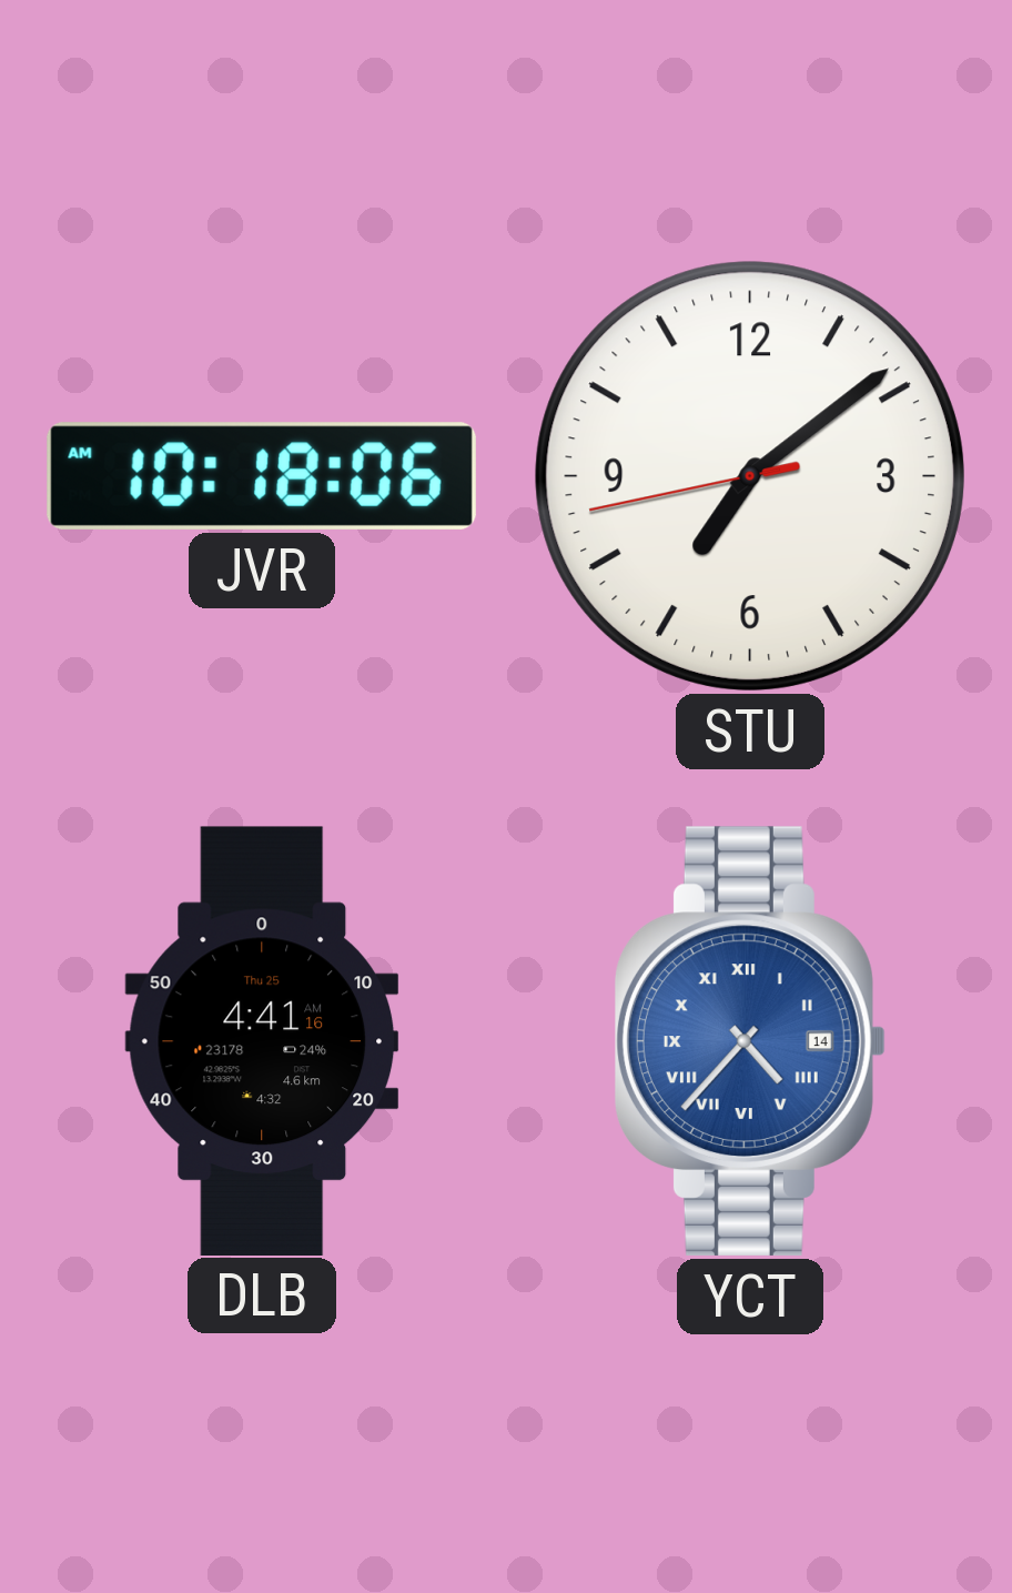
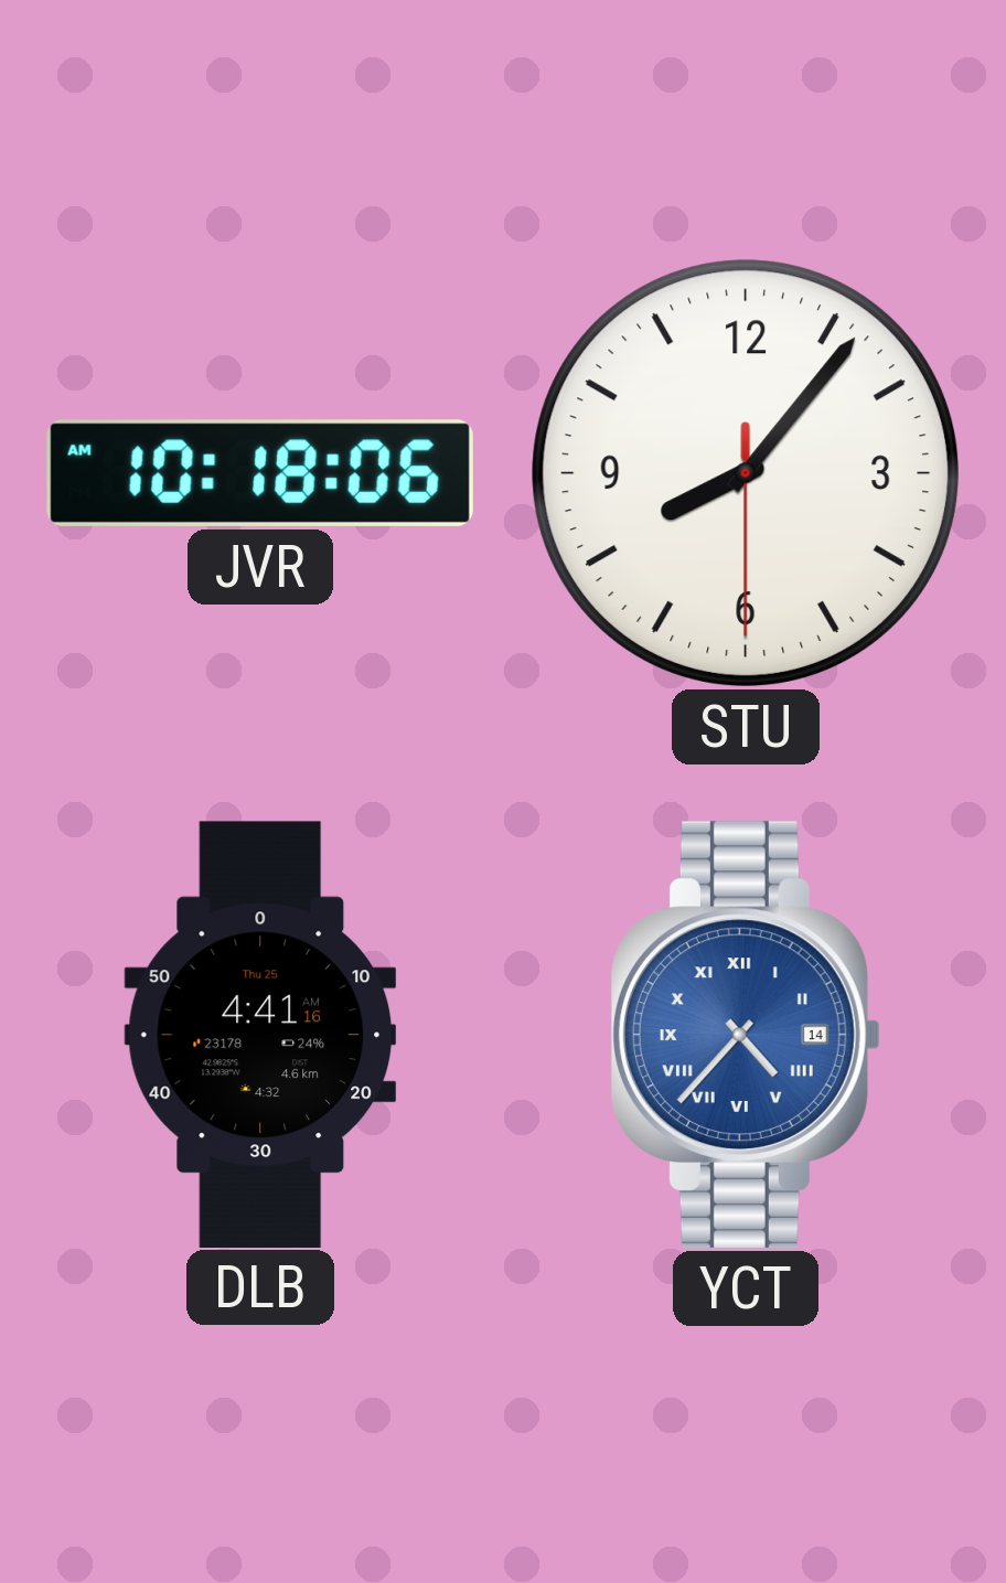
STU: 7:08 -> 8:06 (746, 473)
